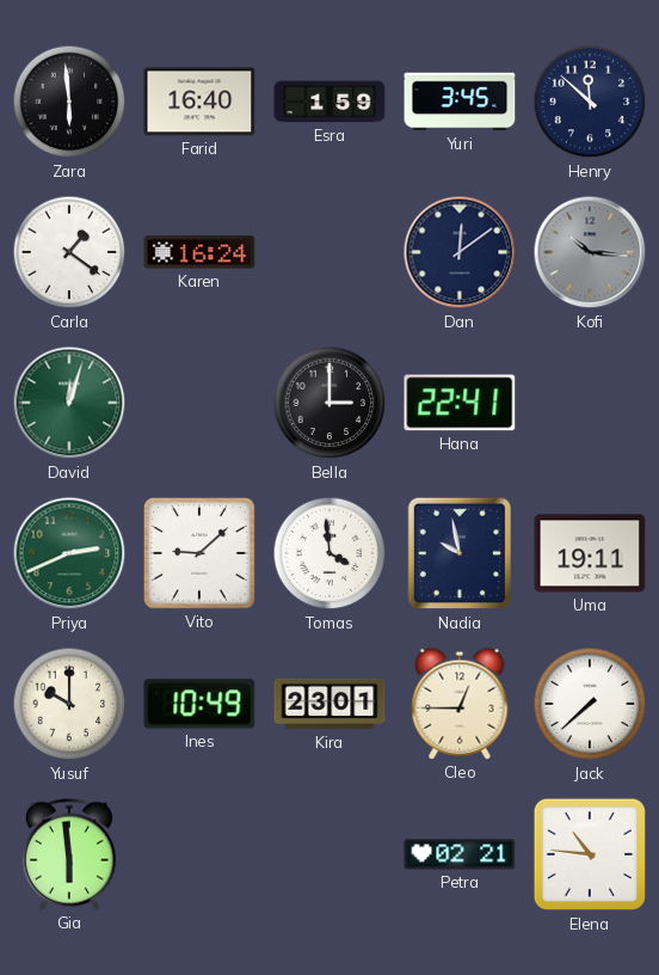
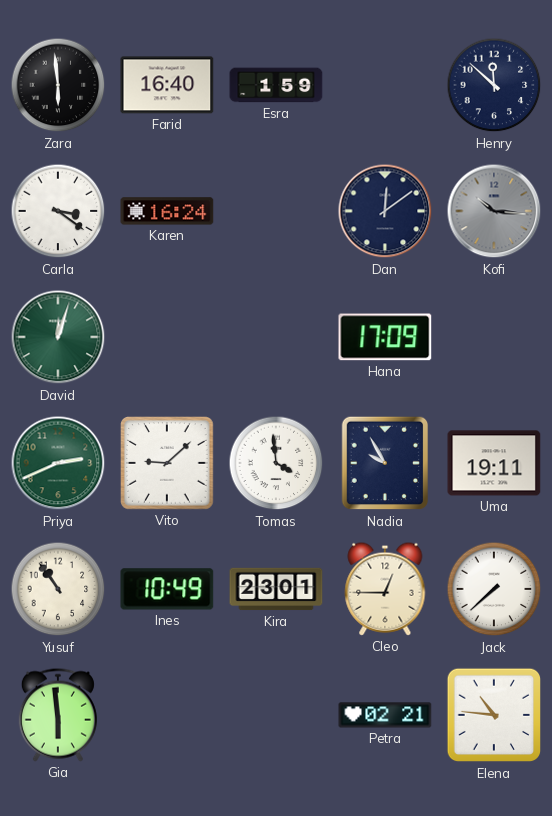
Yuri: 3:45 -> none (460, 102)
Carla: 1:21 -> 3:21 (58, 211)
Bella: 3:00 -> none (329, 403)
Hana: 22:41 -> 17:09 (385, 337)
Nadia: 9:58 -> 9:55 (385, 463)
Yusuf: 10:00 -> 10:54 (58, 589)
